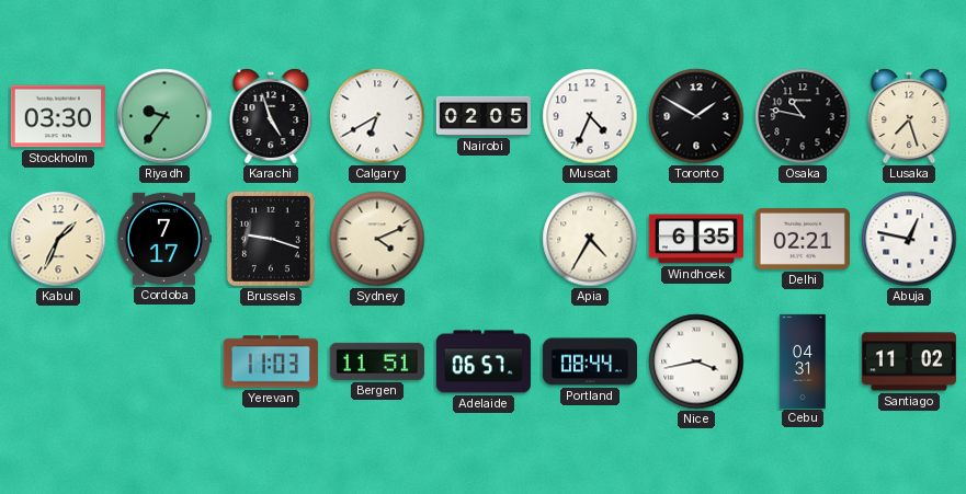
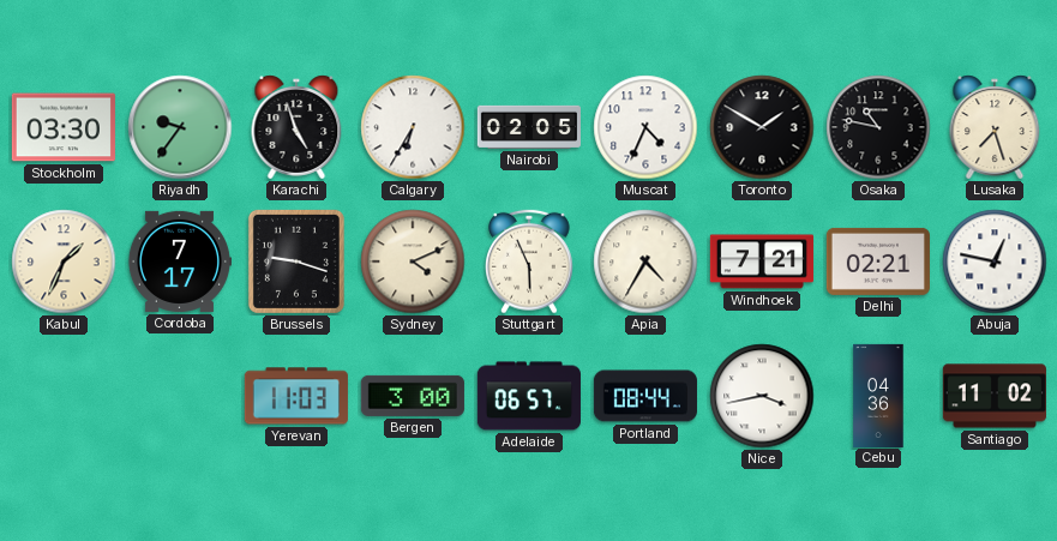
Calgary: 6:40 -> 6:35 (413, 127)
Stuttgart: none -> 5:56 (530, 262)
Windhoek: 6:35 -> 7:21 (762, 262)
Bergen: 11:51 -> 3:00 (413, 396)
Cebu: 04:31 -> 04:36 (878, 395)
